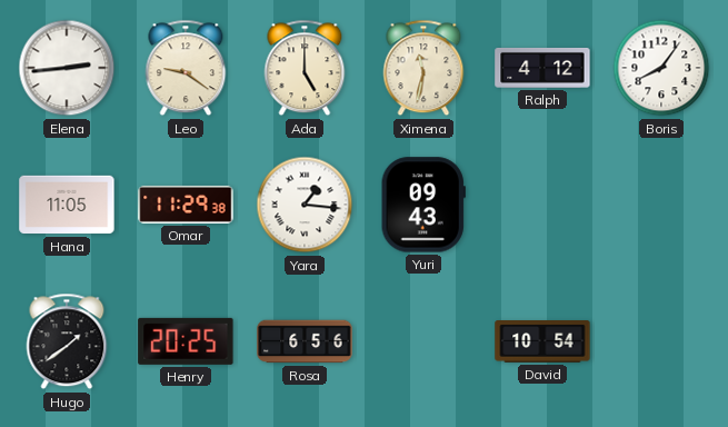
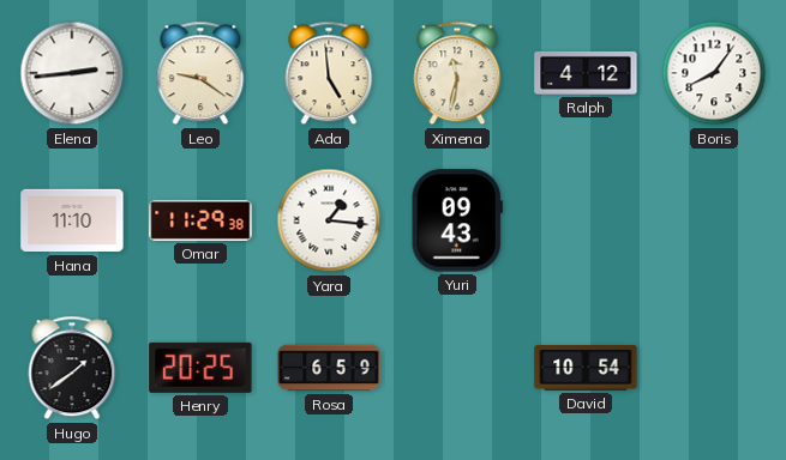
Ada: 5:00 -> 4:59 (329, 73)
Hana: 11:05 -> 11:10 (72, 220)
Rosa: 6:56 -> 6:59 (329, 368)
